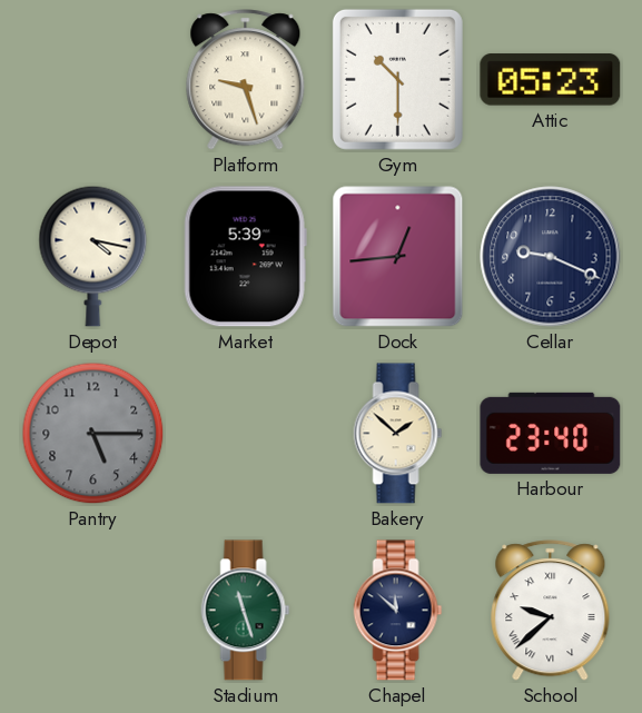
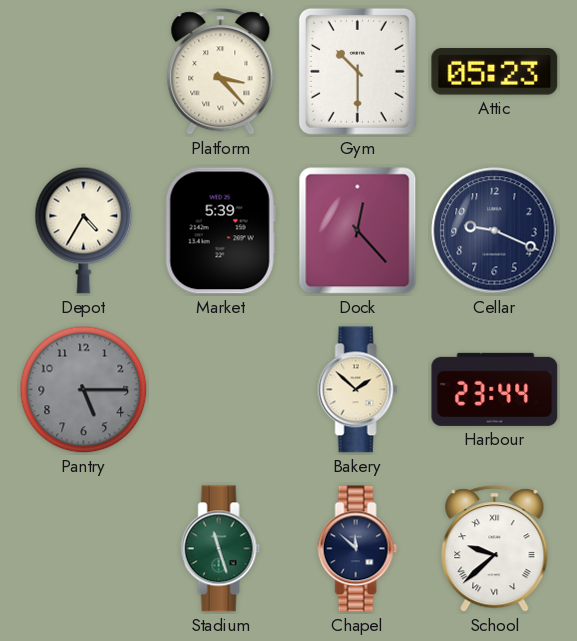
Platform: 9:27 -> 3:23 (221, 72)
Depot: 4:17 -> 4:35 (84, 230)
Dock: 12:44 -> 12:23 (358, 231)
Harbour: 23:40 -> 23:44 (495, 389)
